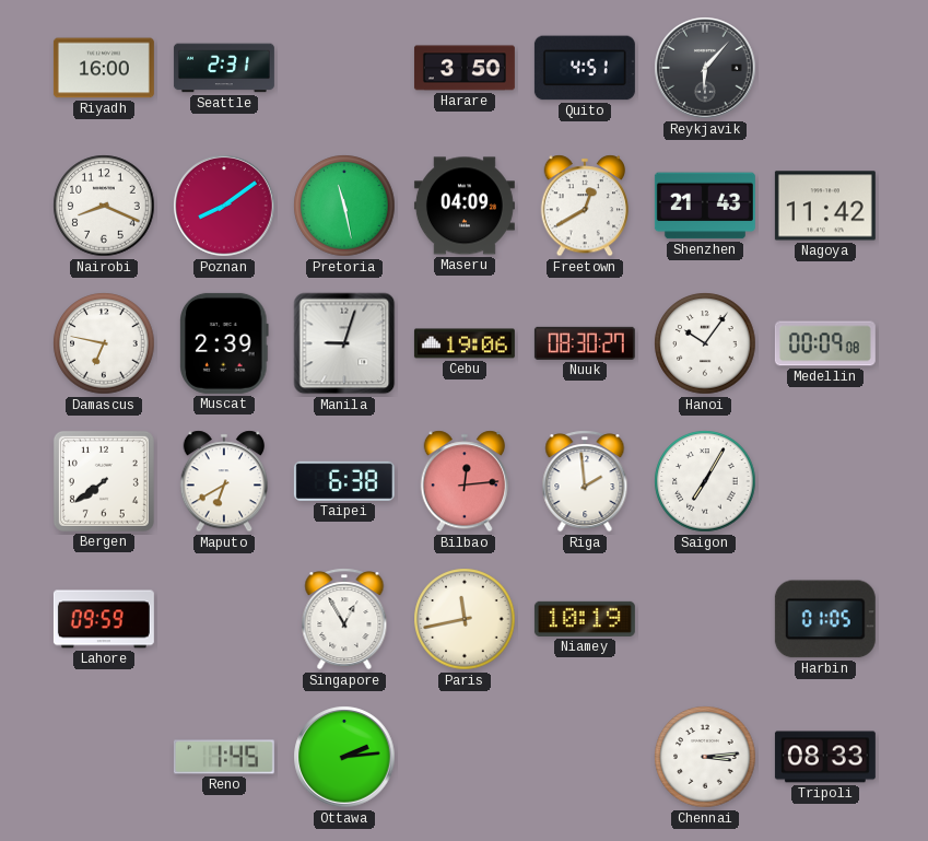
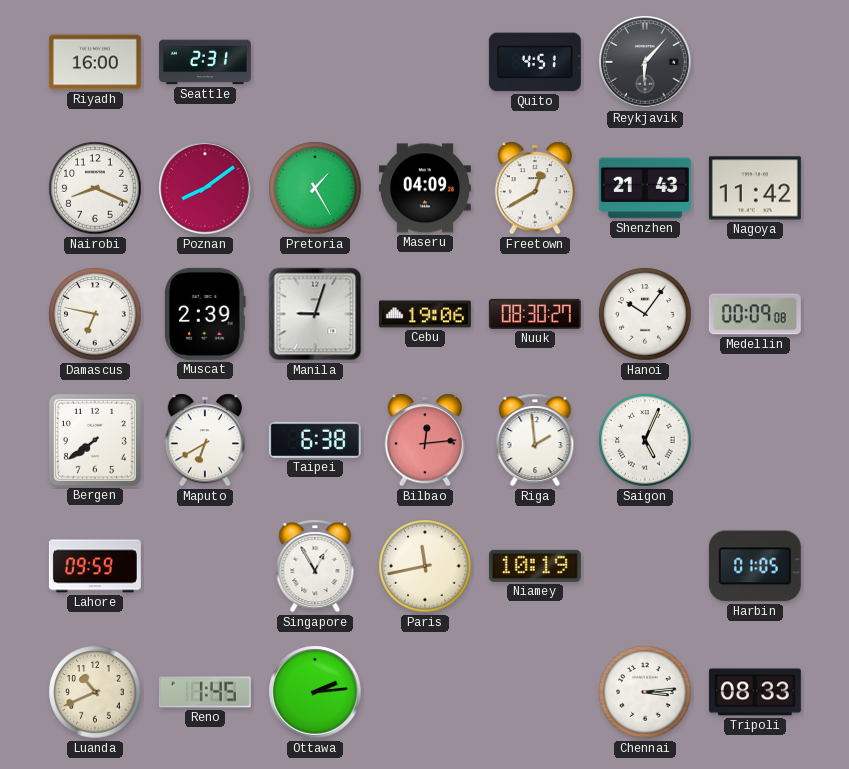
Harare: 3:50 -> none (465, 68)
Pretoria: 11:28 -> 1:25 (315, 188)
Saigon: 7:05 -> 5:04 (645, 440)
Luanda: none -> 10:41 (95, 692)
